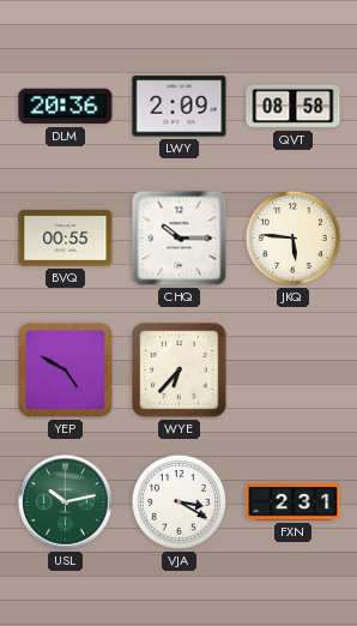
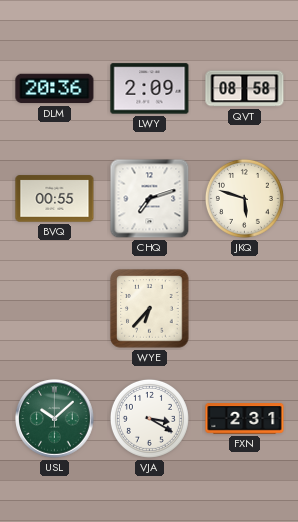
CHQ: 10:15 -> 7:12 (150, 199)
JKQ: 5:46 -> 5:48 (244, 198)
YEP: 4:50 -> none (66, 371)
USL: 10:13 -> 10:08 (55, 419)
